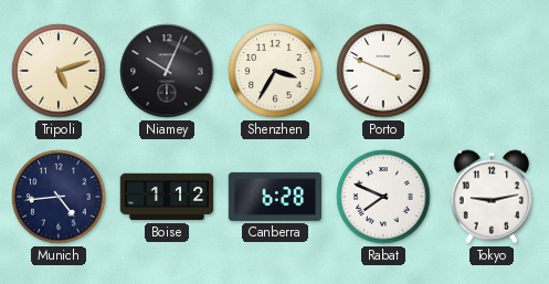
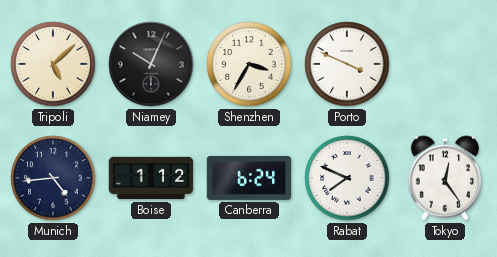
Tripoli: 5:12 -> 5:08 (53, 64)
Canberra: 6:28 -> 6:24 (249, 178)
Tokyo: 9:13 -> 12:24 (444, 178)
